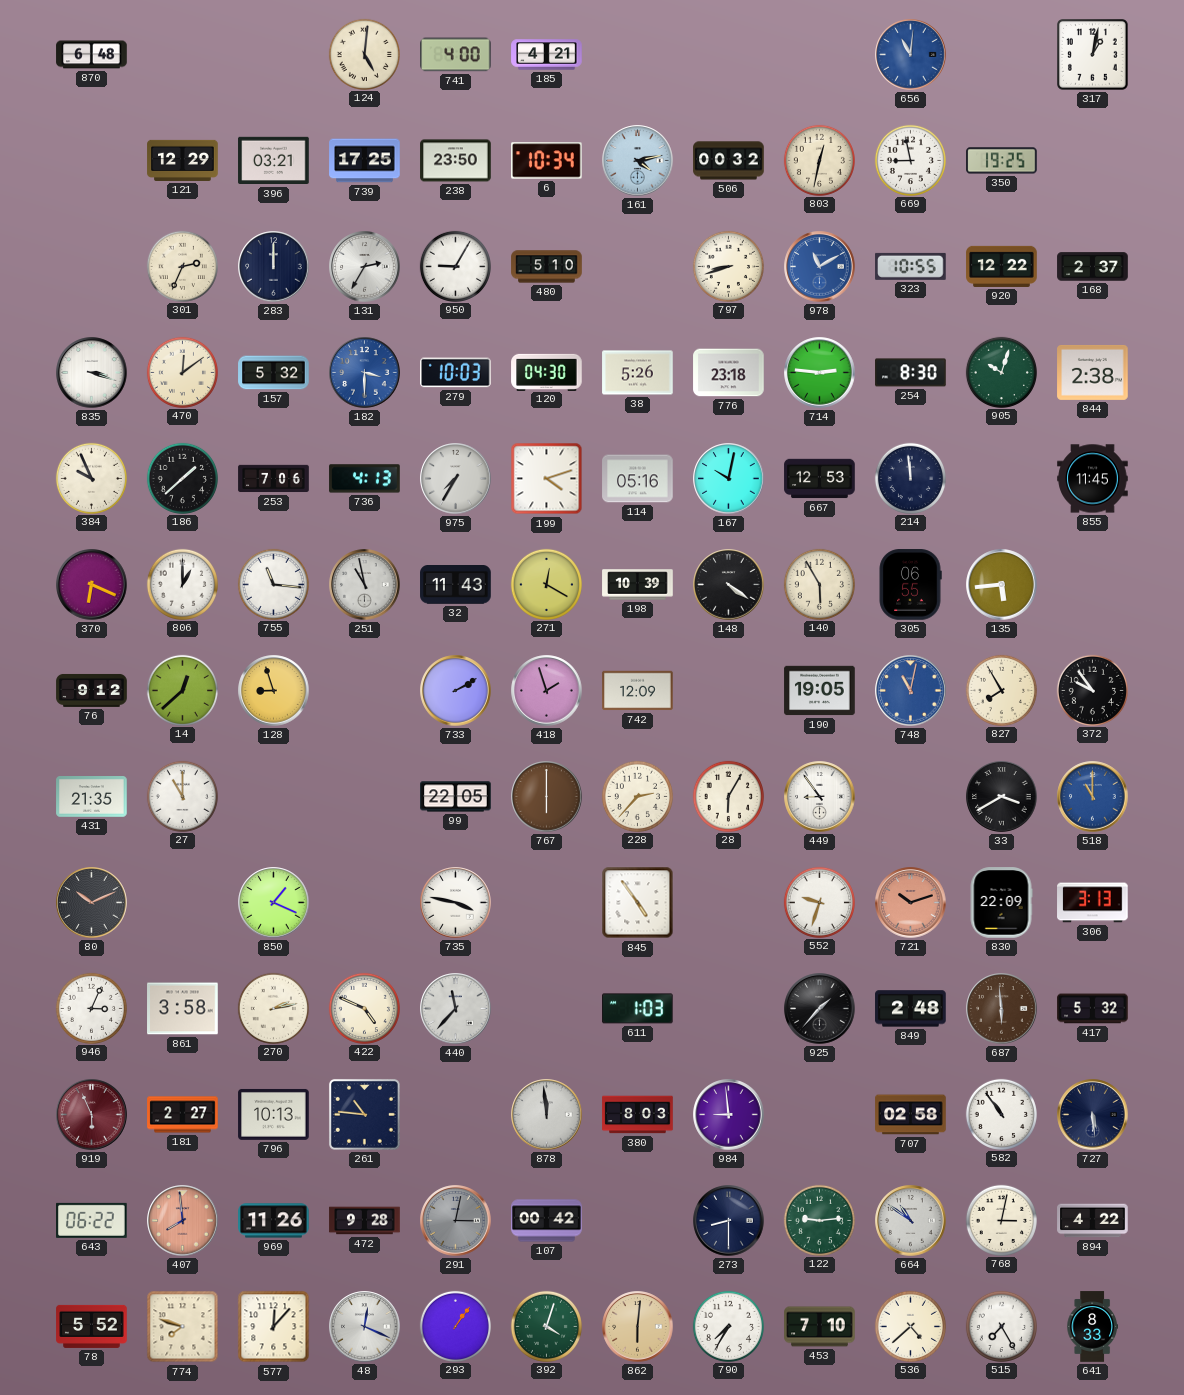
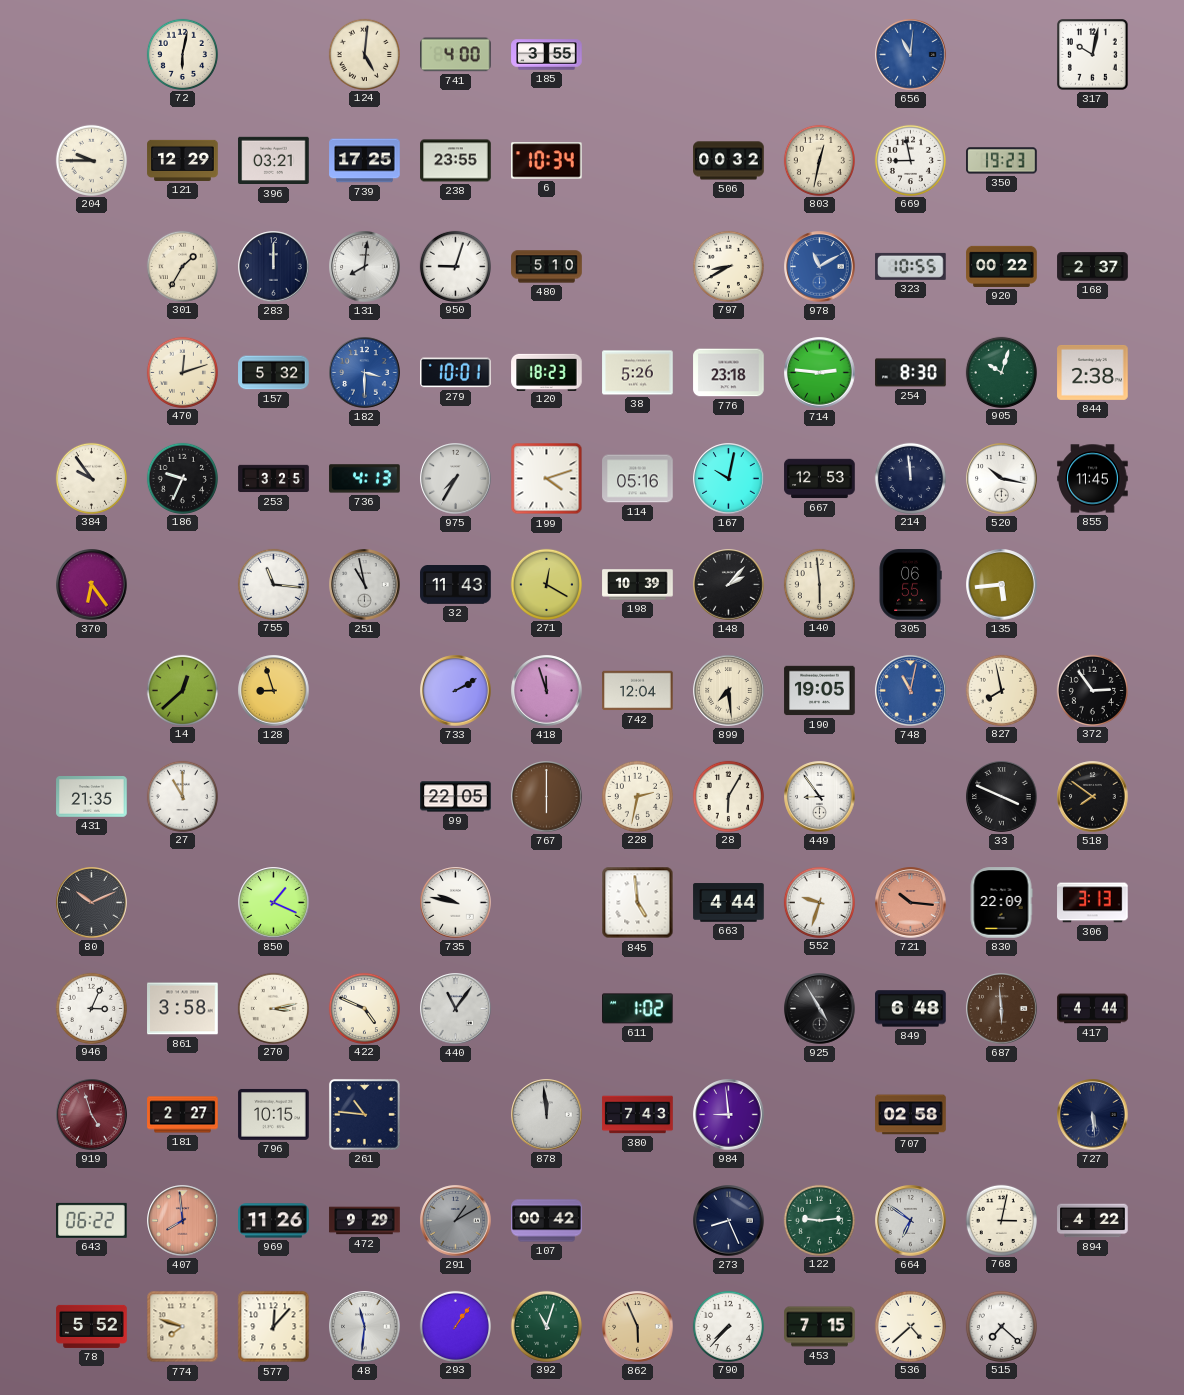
870: 6:48 -> none (92, 55)
72: none -> 6:02 (182, 54)
185: 4:21 -> 3:55 (547, 55)
317: 1:02 -> 10:02 (1093, 55)
204: none -> 9:45 (91, 160)
238: 23:50 -> 23:55 (456, 161)
161: 4:13 -> none (638, 161)
350: 19:25 -> 19:23 (1002, 161)
301: 2:34 -> 1:35 (182, 266)
131: 2:35 -> 8:01 (365, 267)
950: 9:05 -> 9:03 (455, 266)
797: 8:42 -> 8:40 (728, 266)
920: 12:22 -> 00:22 (1002, 266)
835: 3:18 -> none (92, 373)
470: 12:09 -> 12:12 (182, 372)
279: 10:03 -> 10:01 (456, 373)
120: 04:30 -> 18:23 (547, 372)
384: 9:56 -> 9:54 (91, 478)
186: 1:38 -> 9:34 (182, 478)
253: 7:06 -> 3:25 (274, 479)
520: none -> 10:17 (1002, 479)
370: 6:19 -> 6:24 (92, 585)
806: 1:00 -> none (182, 584)
148: 4:21 -> 2:07 (729, 585)
140: 5:55 -> 5:59 (819, 584)
76: 9:12 -> none (92, 690)
418: 1:57 -> 11:57 (547, 691)
742: 12:09 -> 12:04 (638, 691)
899: none -> 7:29 (729, 691)
827: 7:55 -> 7:58 (1001, 690)
372: 9:54 -> 2:54 (1092, 690)
228: 2:37 -> 2:32 (637, 796)
33: 3:40 -> 3:49 (1002, 797)
518: 11:00 -> 7:51 (1093, 797)
518 dial: blue -> black (1093, 797)
735: 3:47 -> 9:47 (456, 903)
845: 4:54 -> 4:59 (638, 903)
663: none -> 4:44 (729, 903)
721: 10:12 -> 10:16 (911, 903)
270: 2:13 -> 3:13 (273, 1008)
440: 11:37 -> 11:06 (456, 1009)
611: 1:03 -> 1:02 (638, 1009)
925: 1:37 -> 4:55 (820, 1009)
849: 2:48 -> 6:48 (911, 1009)
417: 5:32 -> 4:44 (1093, 1009)
919: 5:56 -> 4:57 (92, 1115)
796: 10:13 -> 10:15 (274, 1114)
380: 8:03 -> 7:43 (638, 1115)
582: 10:54 -> none (1001, 1114)
472: 9:28 -> 9:29 (365, 1221)
291: 3:02 -> 1:10 (456, 1221)
273: 8:30 -> 8:26 (729, 1221)
664: 10:51 -> 6:51 (911, 1221)
48: 12:19 -> 11:31 (365, 1327)
392: 4:03 -> 11:03 (546, 1326)
862: 6:01 -> 5:56 (638, 1327)
790: 7:35 -> 7:37 (728, 1326)
453: 7:10 -> 7:15 (820, 1327)
515: 7:25 -> 7:22 (1001, 1326)
641: 8:33 -> none (1092, 1327)
